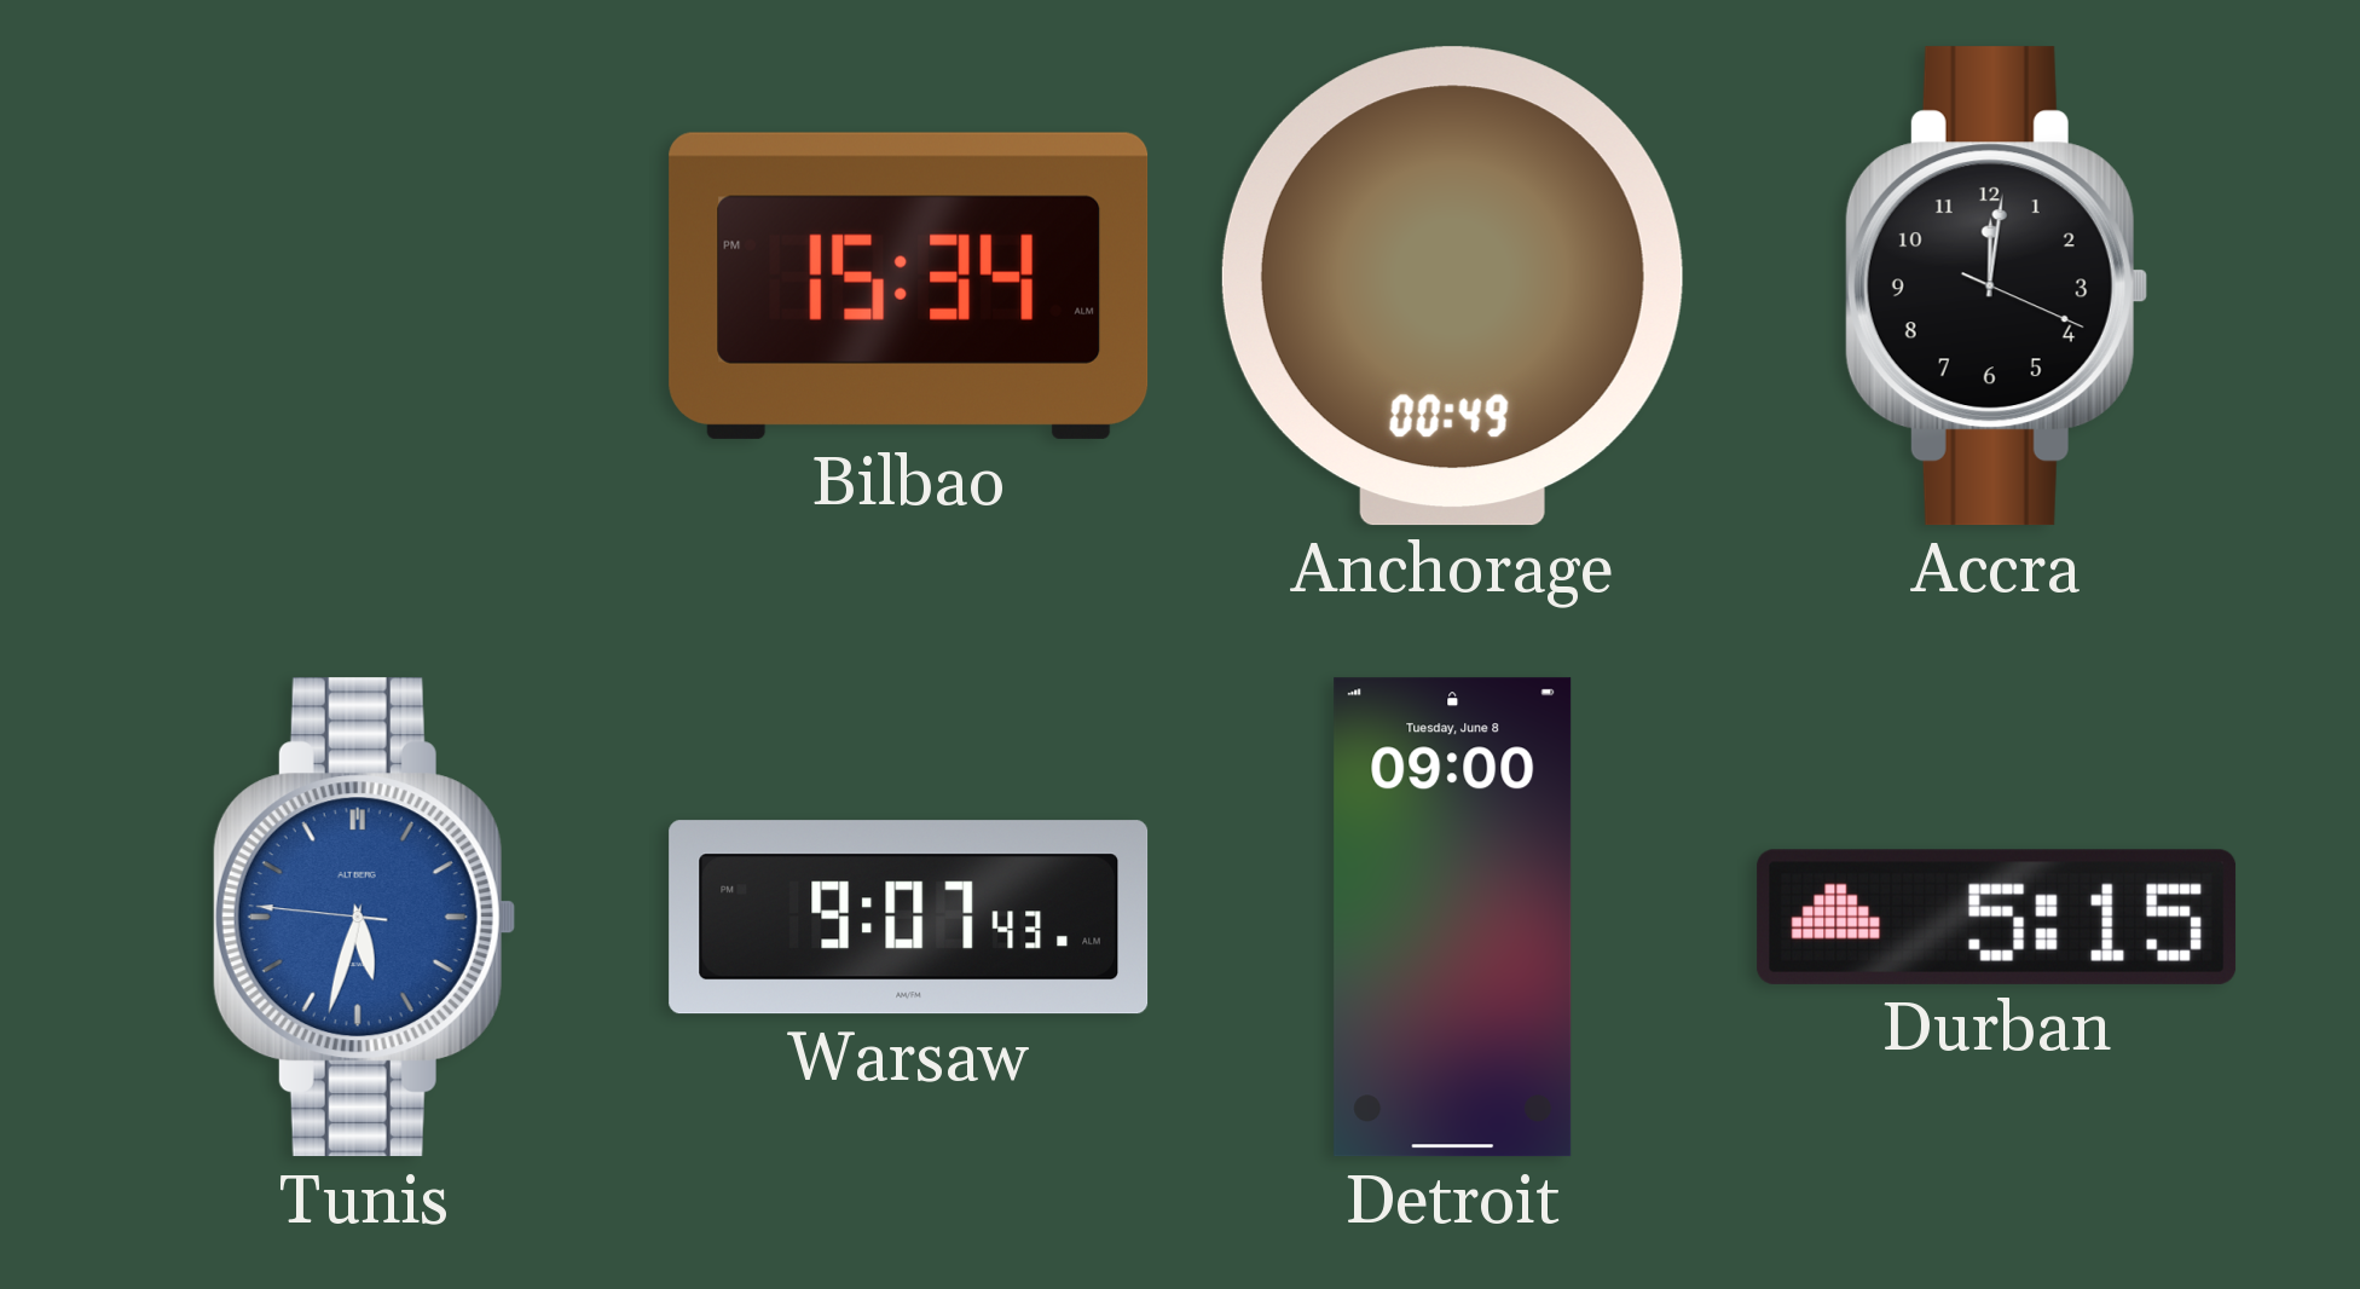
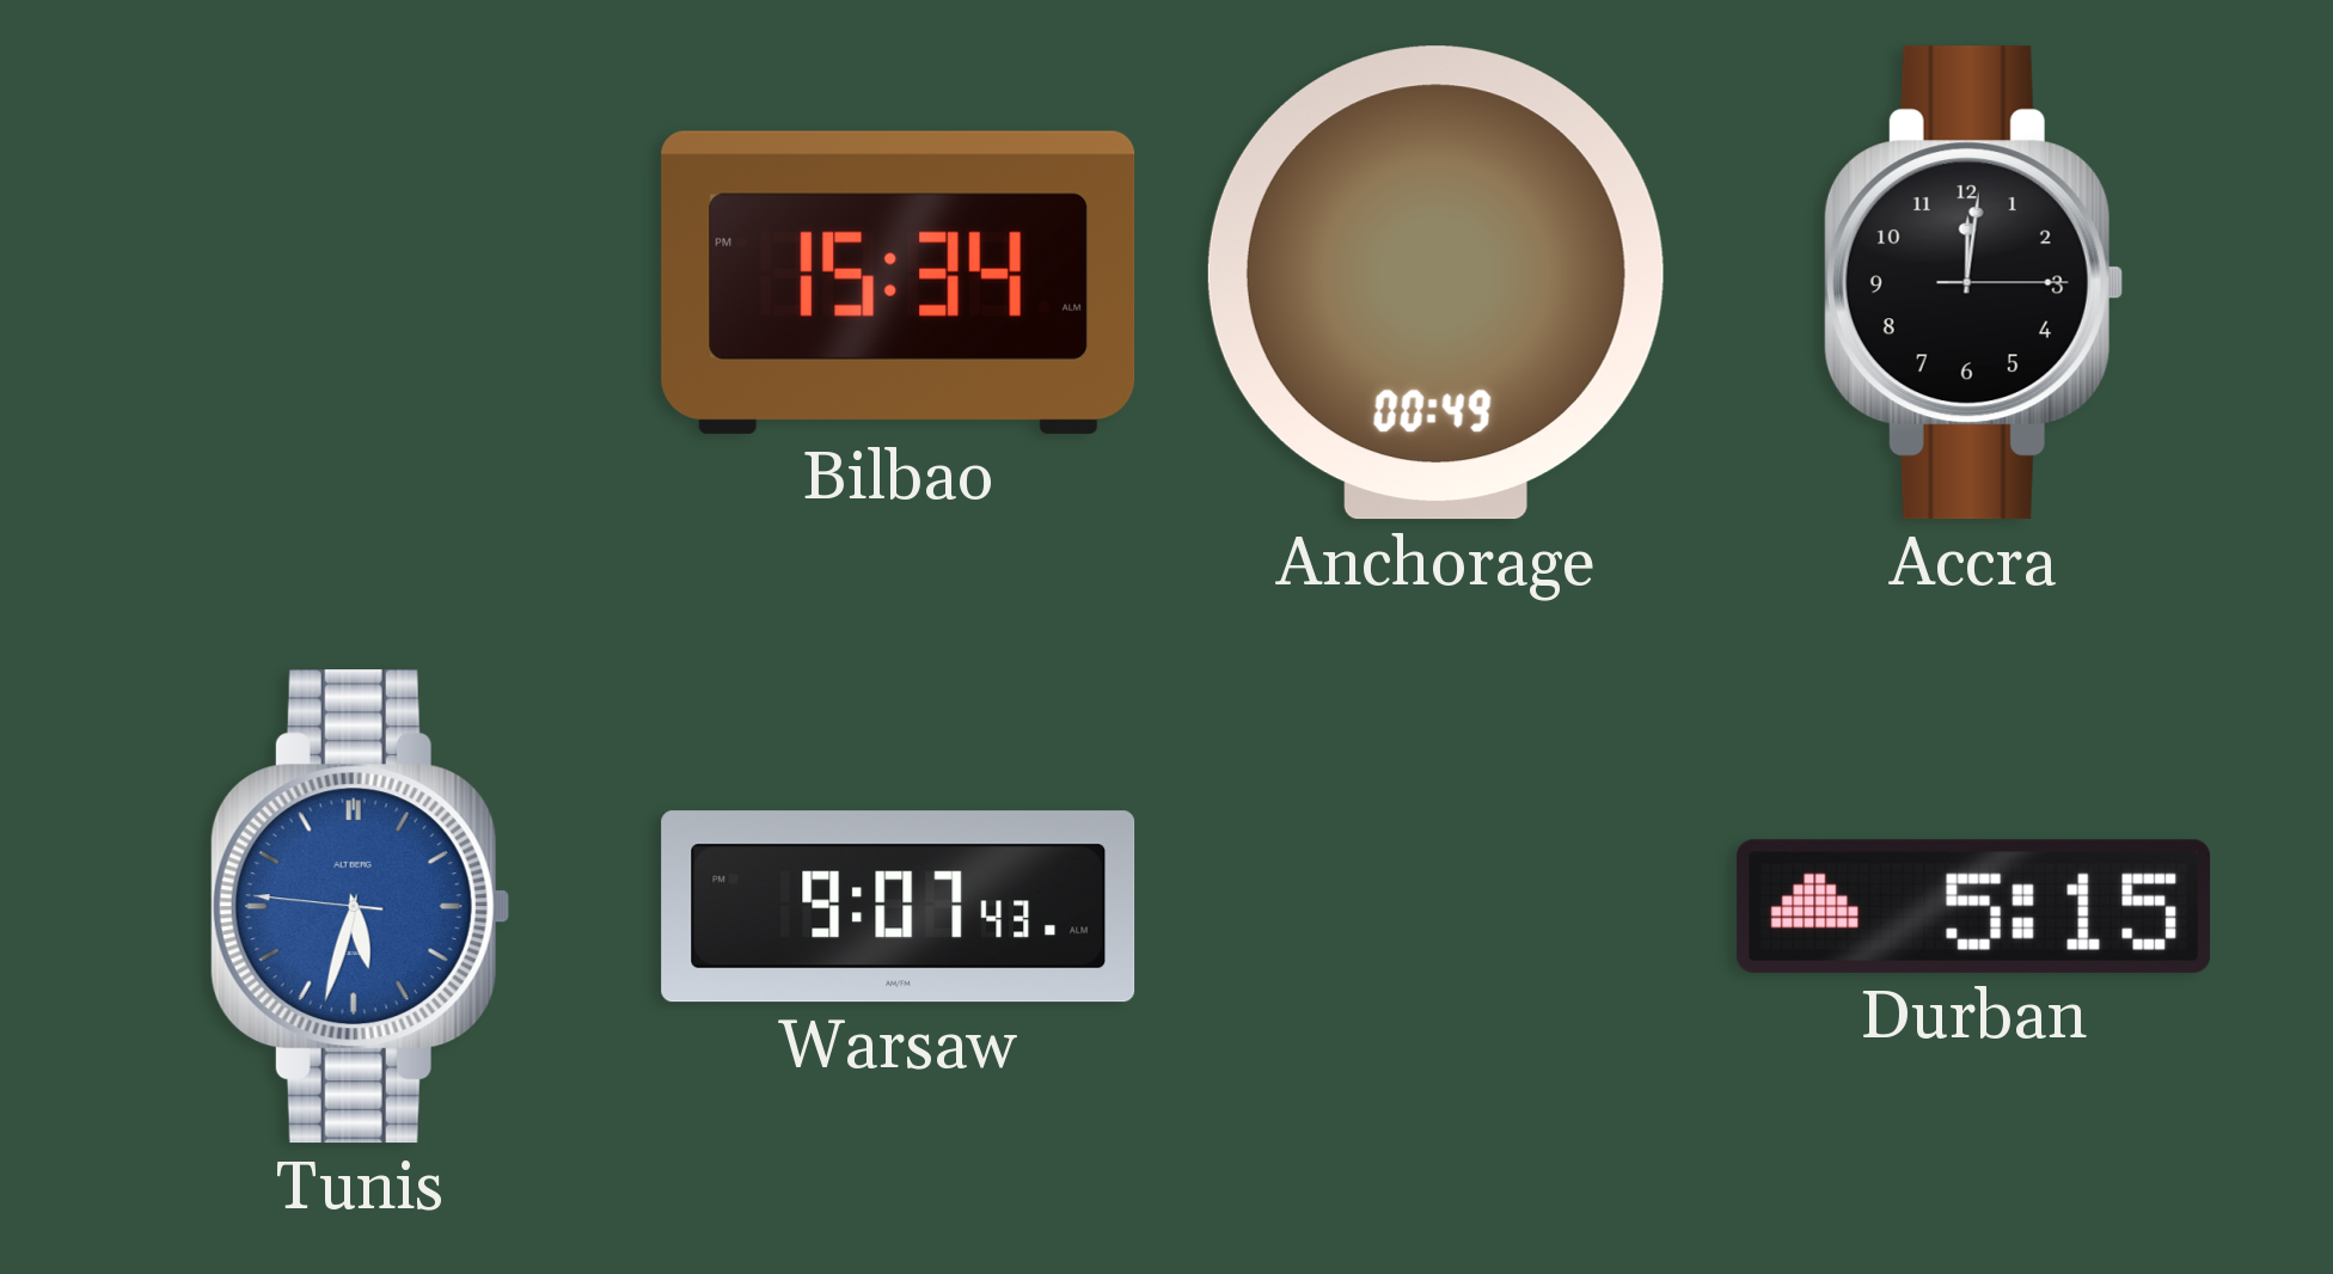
Accra: 12:01:19 -> 12:01:15 (1973, 283)
Detroit: 09:00 -> none (1453, 918)
